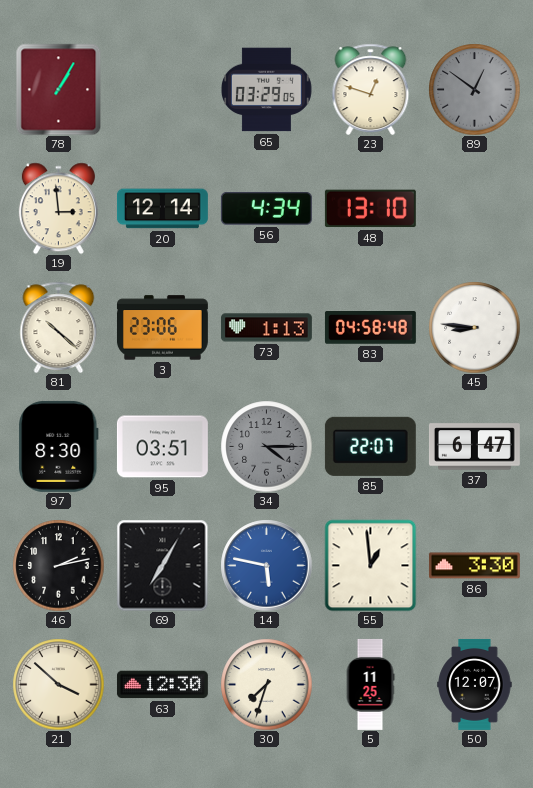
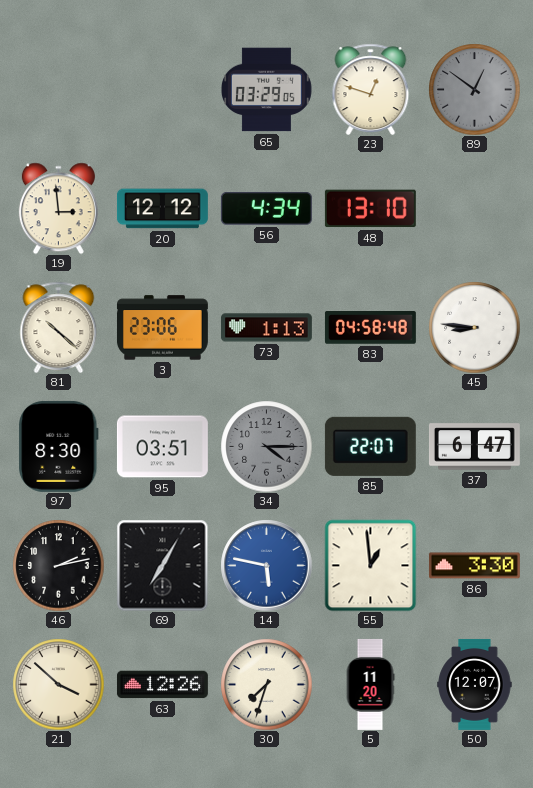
78: 1:05 -> none (59, 89)
20: 12:14 -> 12:12 (162, 209)
63: 12:30 -> 12:26 (162, 685)
5: 11:25 -> 11:20 (370, 684)
